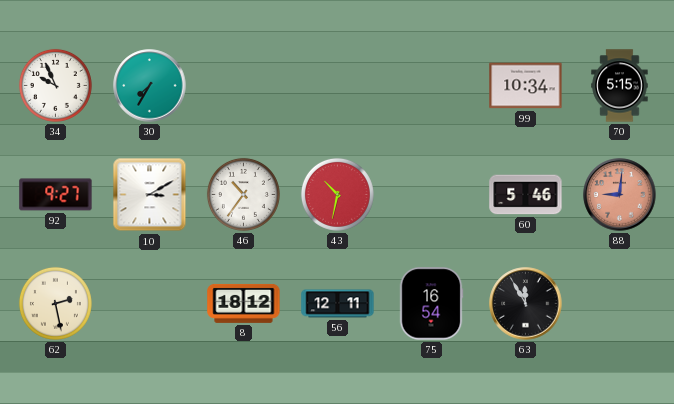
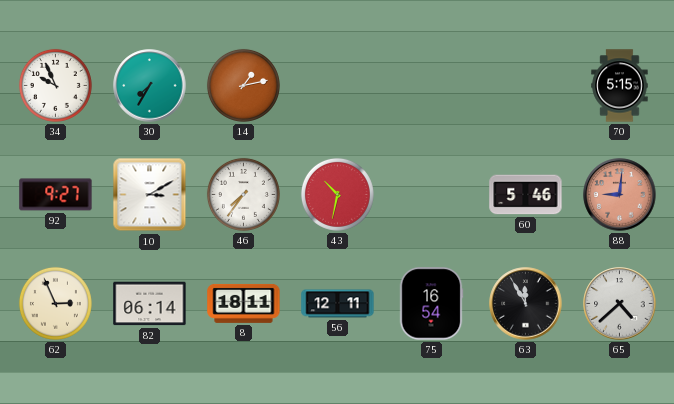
14: none -> 1:13 (243, 85)
99: 10:34 -> none (526, 86)
46: 10:36 -> 7:36 (243, 194)
62: 2:28 -> 2:56 (55, 303)
82: none -> 06:14 (150, 304)
8: 18:12 -> 18:11 (244, 303)
65: none -> 4:38 (620, 304)
